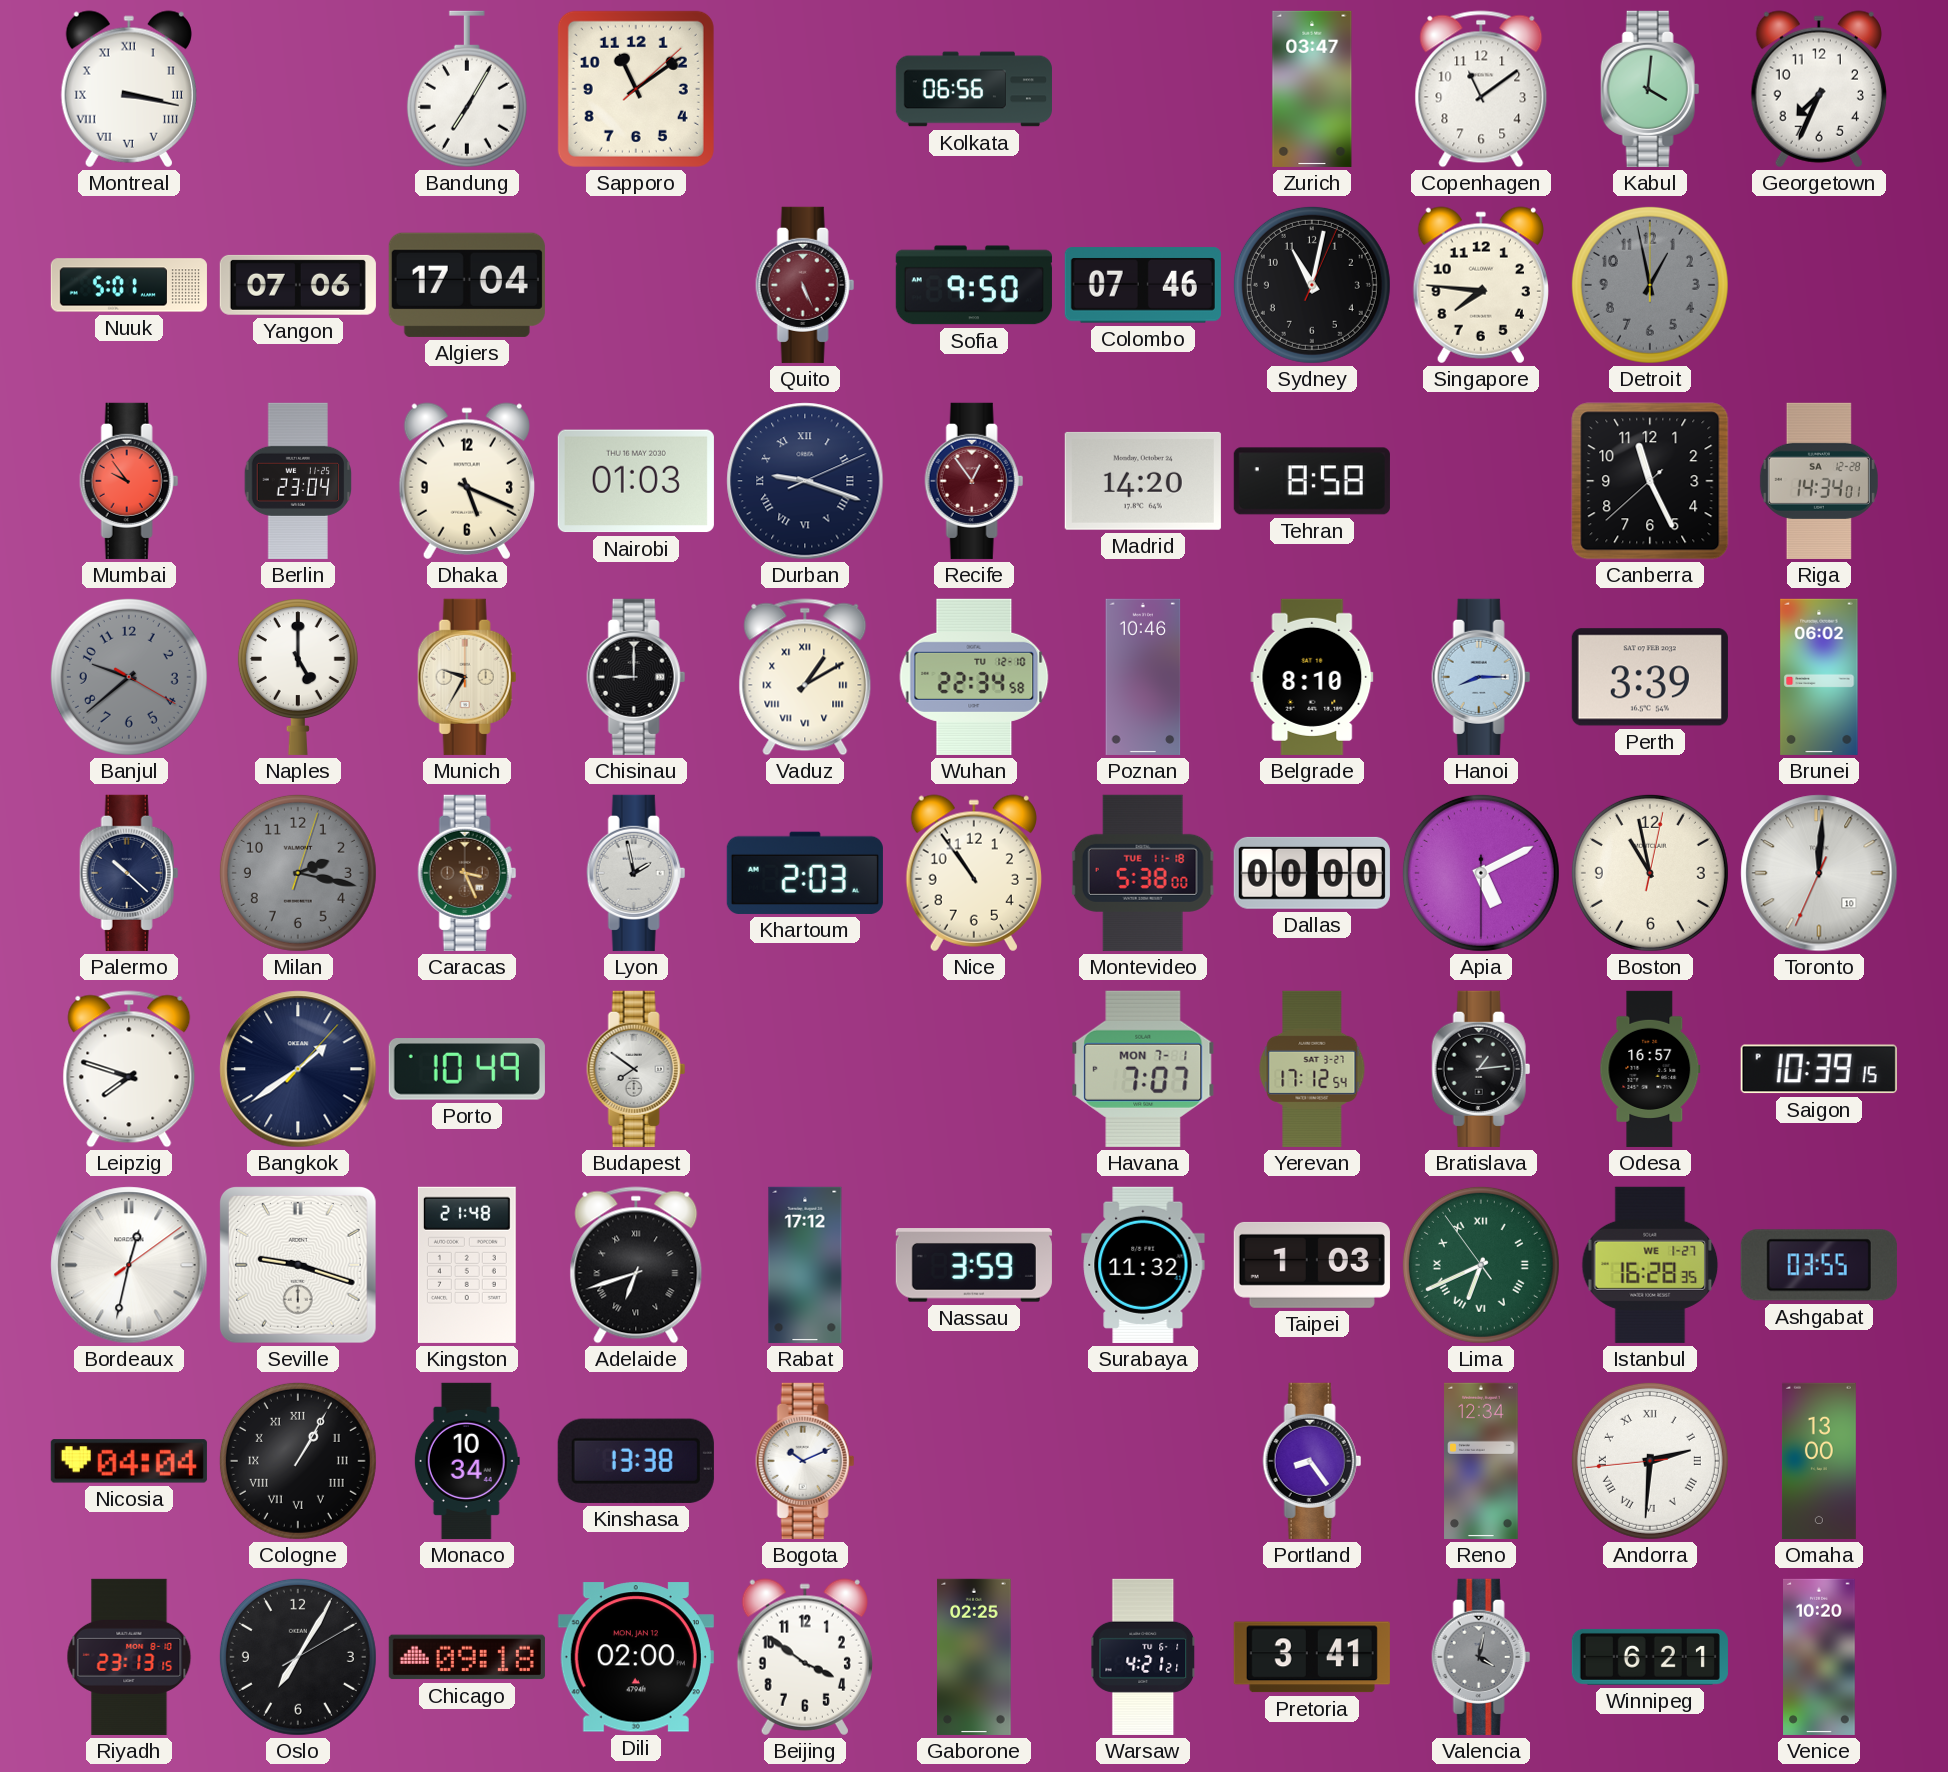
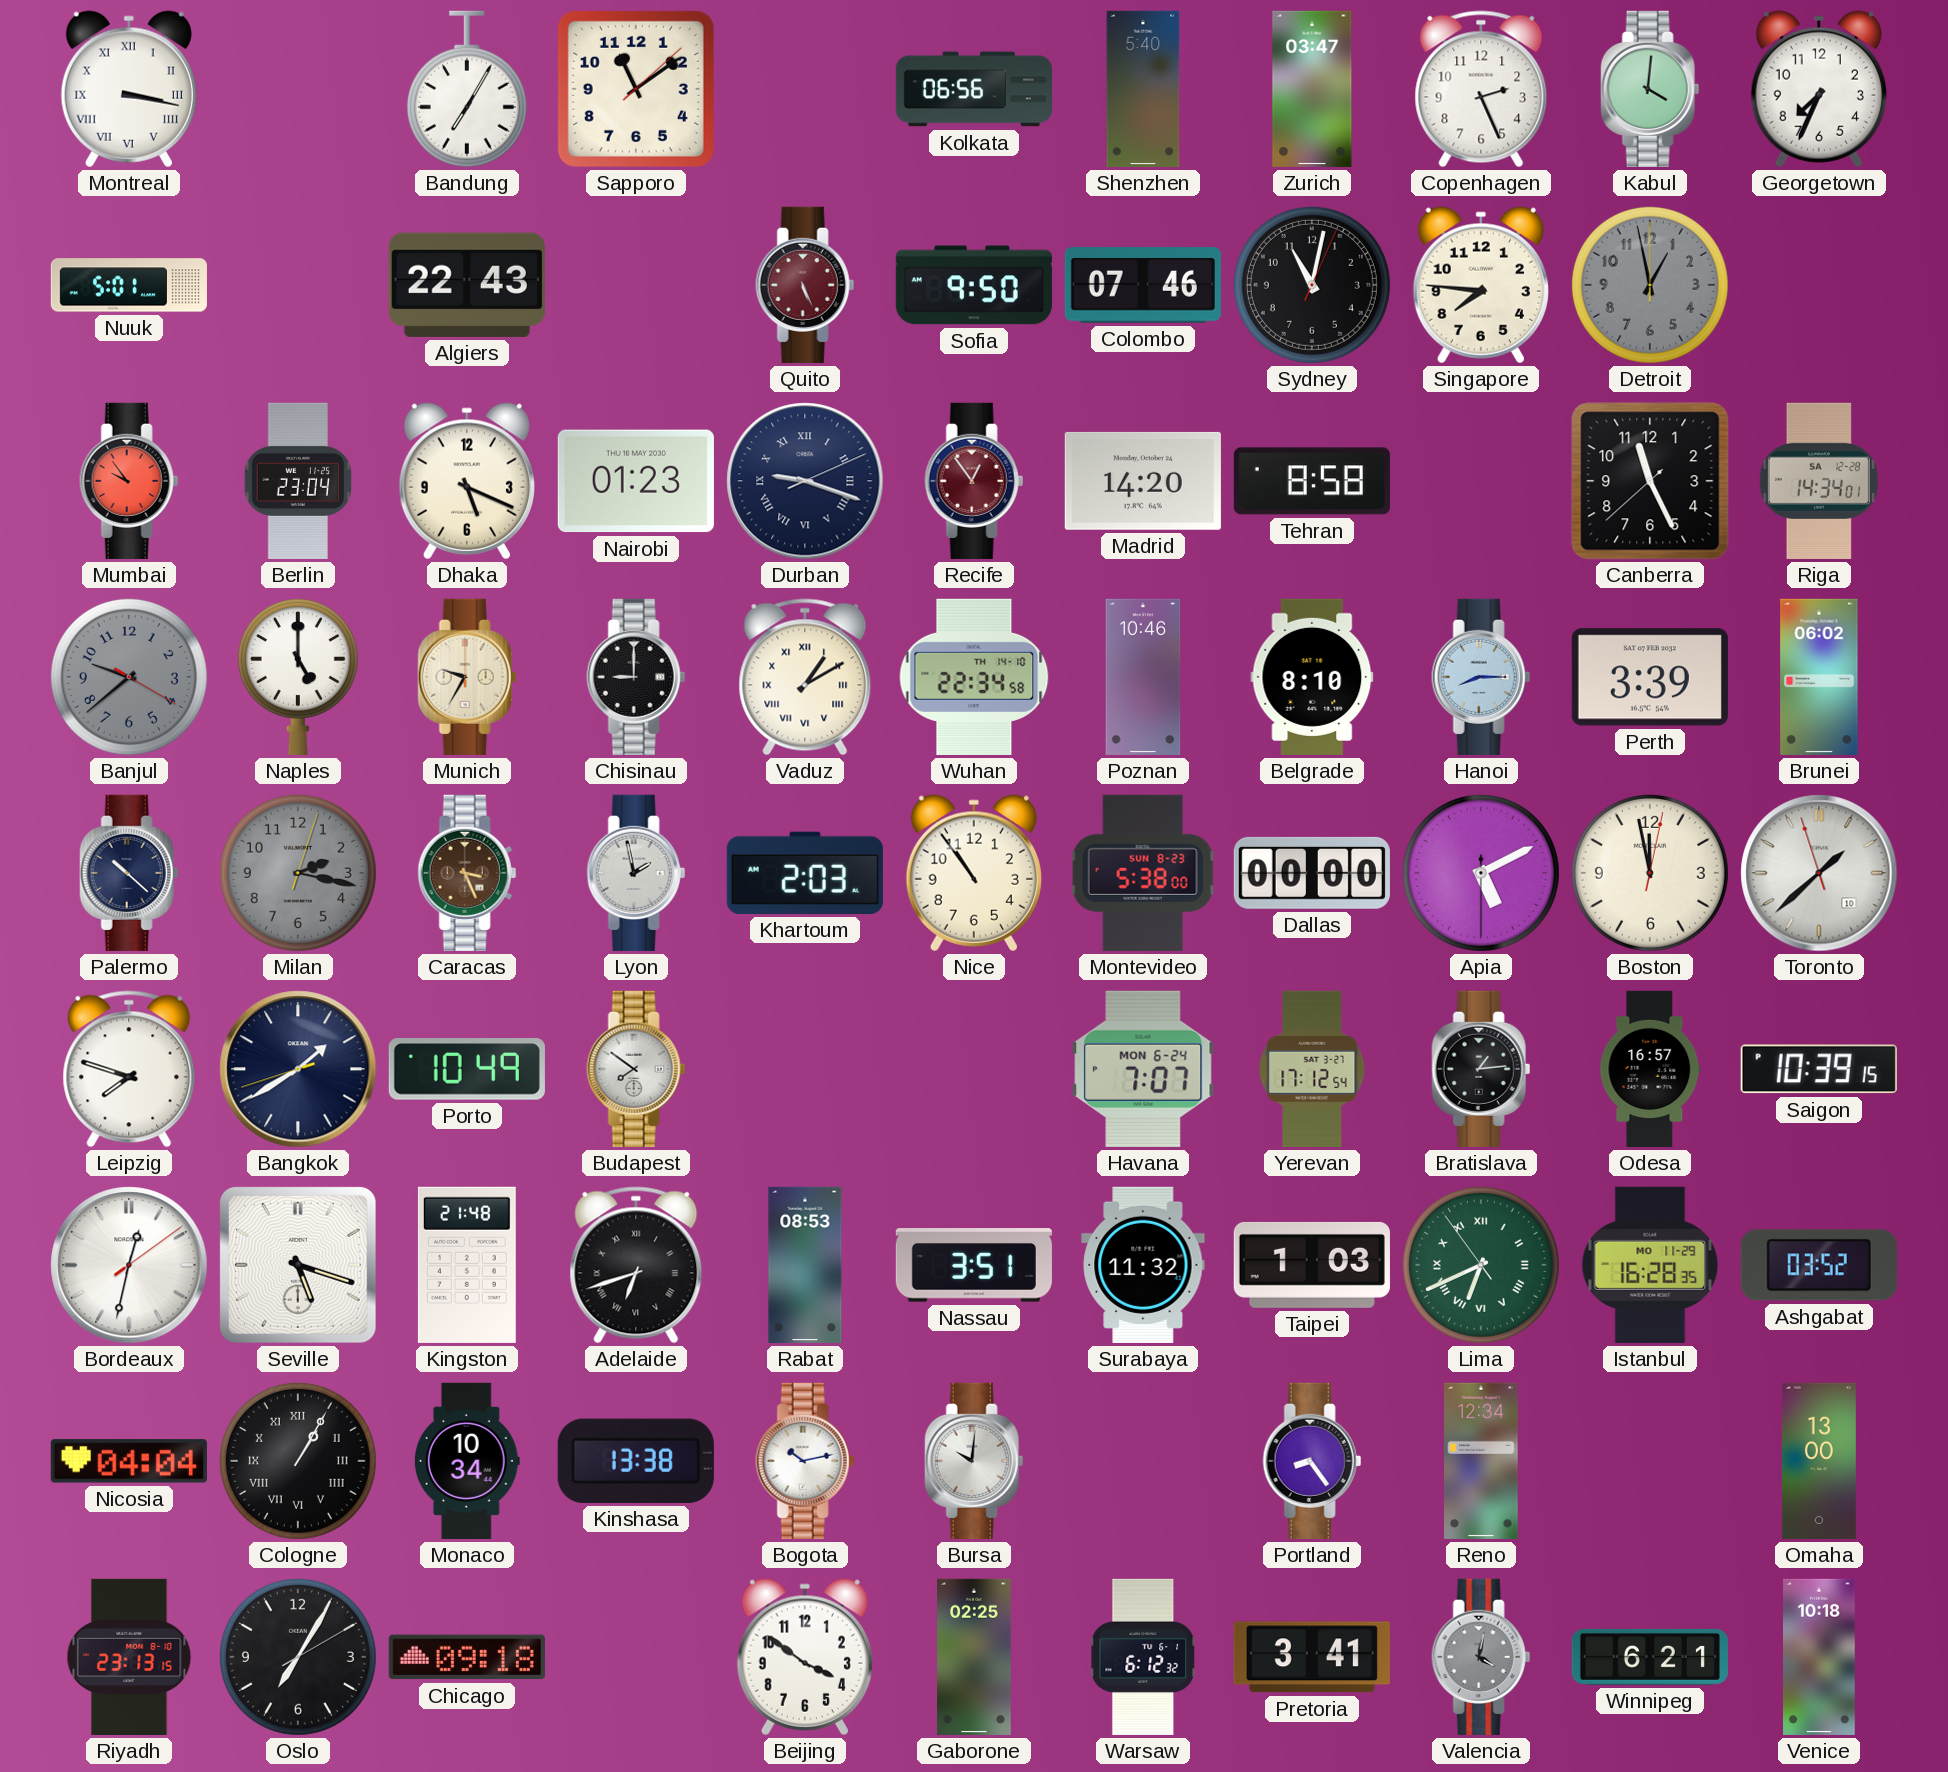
Shenzhen: none -> 5:40 (1143, 89)
Copenhagen: 11:09 -> 2:26 (1481, 89)
Yangon: 07:06 -> none (298, 285)
Algiers: 17:04 -> 22:43 (467, 285)
Nairobi: 01:03 -> 01:23 (636, 481)
Wuhan date: TU 12-10 -> TH 14-10 (974, 677)
Montevideo date: TUE 11-18 -> SUN 8-23 (1143, 873)
Boston: 10:58 -> 11:58 (1650, 873)
Toronto: 12:00 -> 1:37 (1819, 873)
Bangkok: 1:39:07 -> 1:39:42 (298, 1069)
Havana date: MON 7-1 -> MON 6-24 (1143, 1069)
Seville: 9:18 -> 5:18 (298, 1265)
Rabat: 17:12 -> 08:53 (805, 1265)
Nassau: 3:59 -> 3:51 (974, 1265)
Istanbul date: WE 1-27 -> MO 11-29 (1650, 1265)
Ashgabat: 03:55 -> 03:52 (1819, 1265)
Bogota: 10:11 -> 10:13 (805, 1461)
Bursa: none -> 10:01 (974, 1461)
Andorra: 2:30 -> none (1650, 1461)
Dili: 02:00 -> none (636, 1657)
Warsaw: 4:21 -> 6:12 (1144, 1657)
Venice: 10:20 -> 10:18 (1820, 1657)
